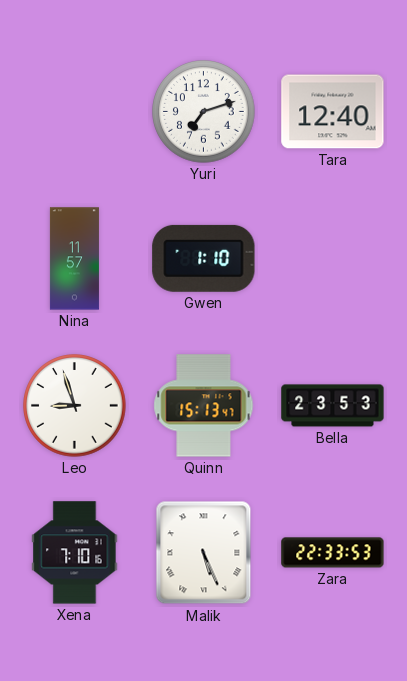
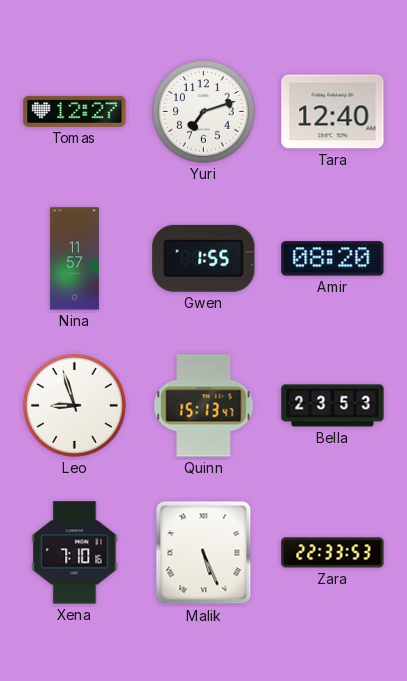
Tomas: none -> 12:27 (75, 111)
Gwen: 1:10 -> 1:55 (204, 258)
Amir: none -> 08:20 (333, 259)
